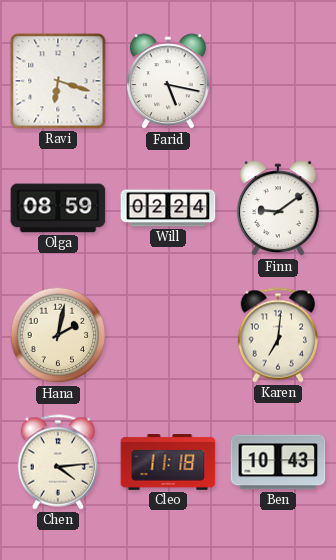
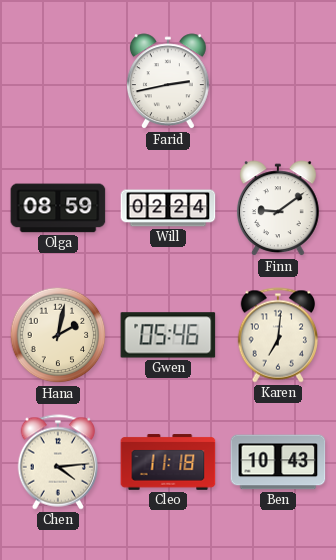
Ravi: 6:18 -> none (58, 81)
Farid: 5:17 -> 2:43 (168, 82)
Gwen: none -> 05:46 (168, 335)
